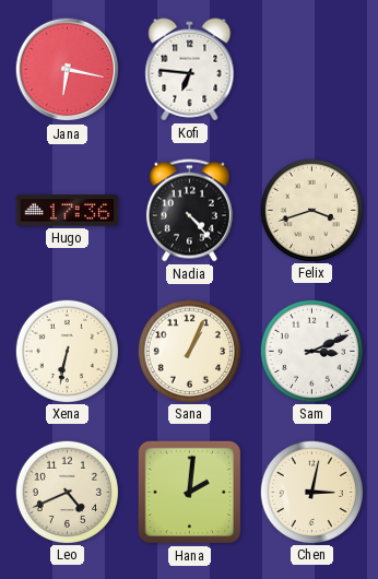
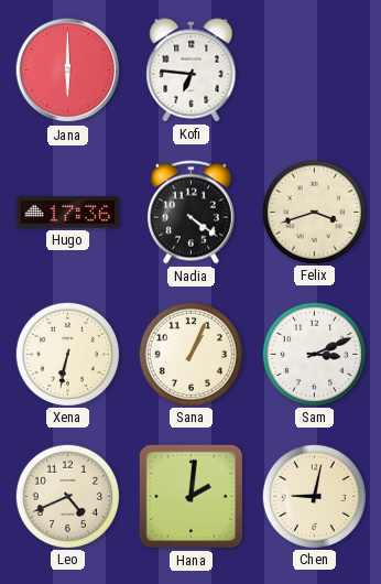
Jana: 6:17 -> 6:00 (68, 71)
Nadia: 4:23 -> 4:21 (190, 213)
Chen: 3:02 -> 9:02 (314, 496)
